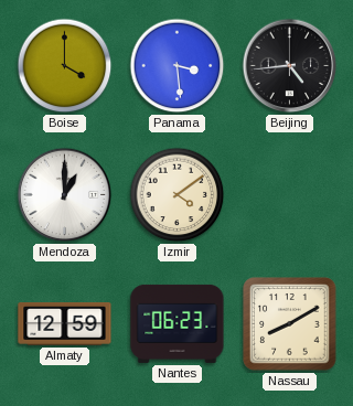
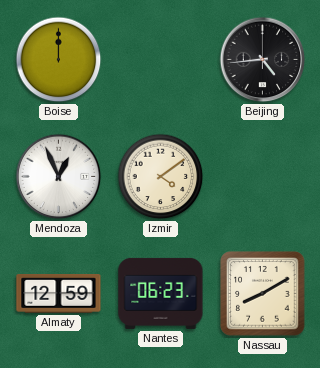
Boise: 4:00 -> 12:00 (59, 60)
Panama: 3:29 -> none (178, 66)
Mendoza: 1:00 -> 12:56 (59, 177)
